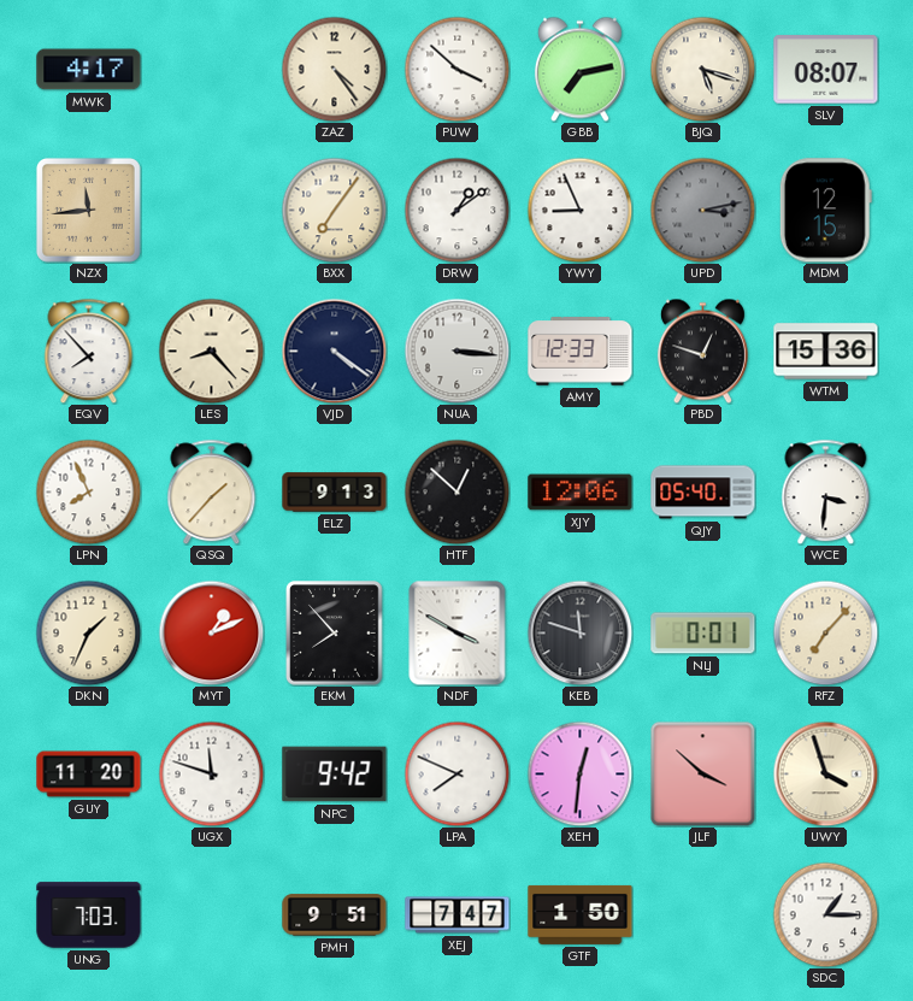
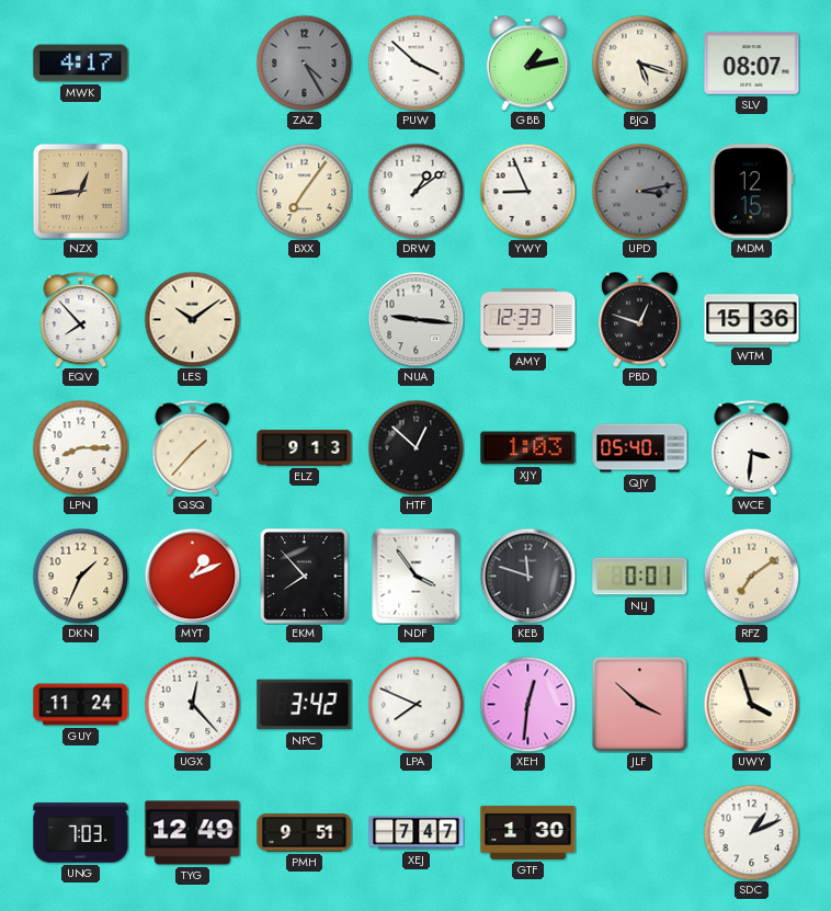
ZAZ: 4:24 -> 4:25 (304, 62)
ZAZ dial: cream -> grey (304, 62)
GBB: 7:13 -> 1:13 (527, 62)
NZX: 11:44 -> 12:44 (80, 191)
LES: 8:23 -> 10:09 (192, 319)
VJD: 4:21 -> none (334, 351)
NUA: 3:16 -> 9:16 (415, 319)
LPN: 7:56 -> 8:15 (80, 447)
XJY: 12:06 -> 1:03 (528, 448)
NDF: 3:50 -> 3:54 (417, 576)
RFZ: 7:07 -> 7:09 (751, 576)
GUY: 11:20 -> 11:24 (81, 705)
UGX: 11:48 -> 12:23 (192, 704)
NPC: 9:42 -> 3:42 (305, 705)
TYG: none -> 12:49 (193, 833)
GTF: 1:50 -> 1:30 (528, 832)
SDC: 1:15 -> 1:11 (751, 832)
